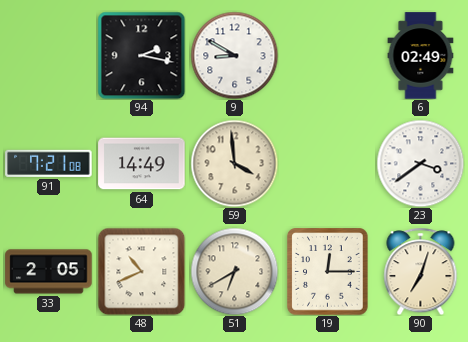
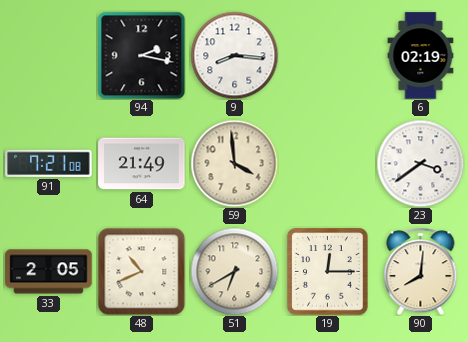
9: 8:50 -> 8:16 (234, 55)
6: 02:49 -> 02:19 (421, 56)
64: 14:49 -> 21:49 (142, 164)
90: 7:03 -> 8:01 (421, 271)
